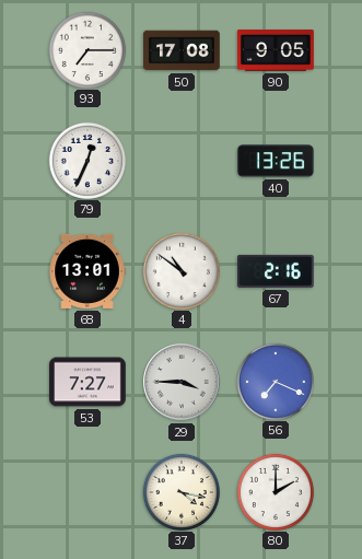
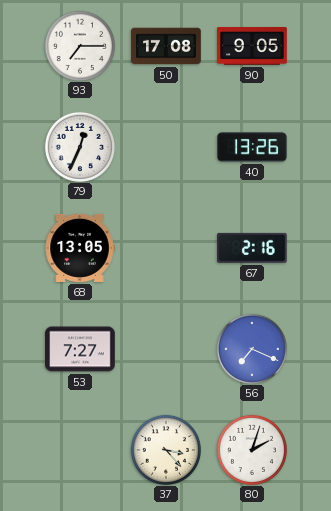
68: 13:01 -> 13:05 (80, 248)
4: 10:51 -> none (180, 270)
29: 3:45 -> none (182, 382)
37: 4:17 -> 3:23 (165, 449)
80: 2:00 -> 2:03 (251, 449)
